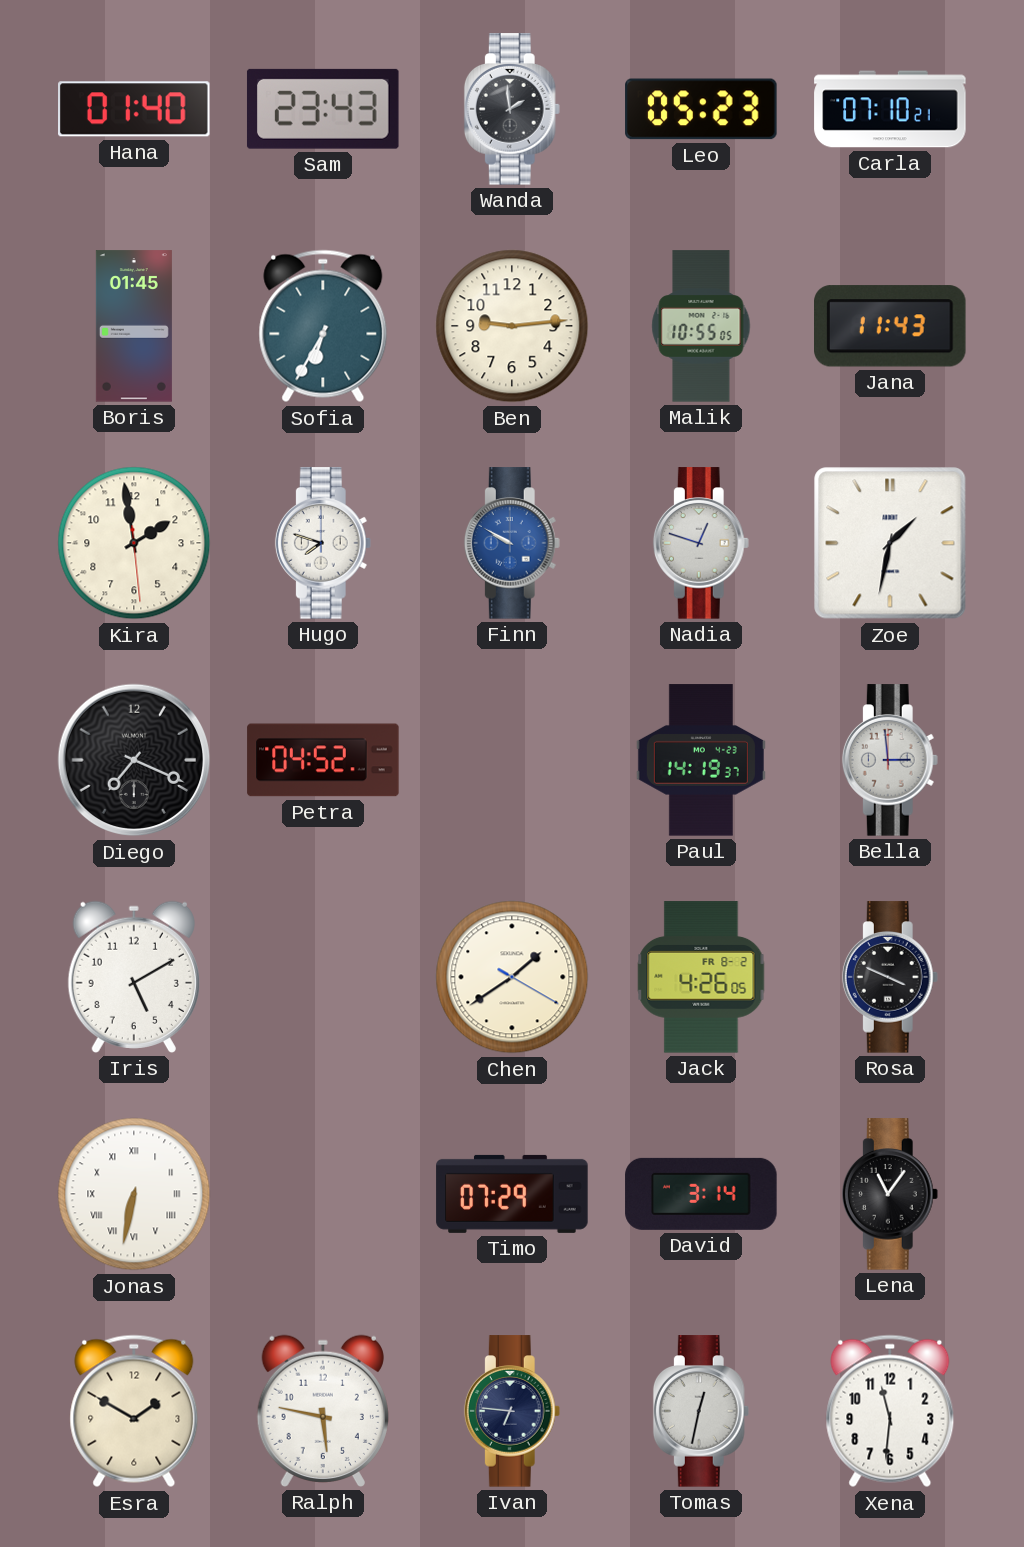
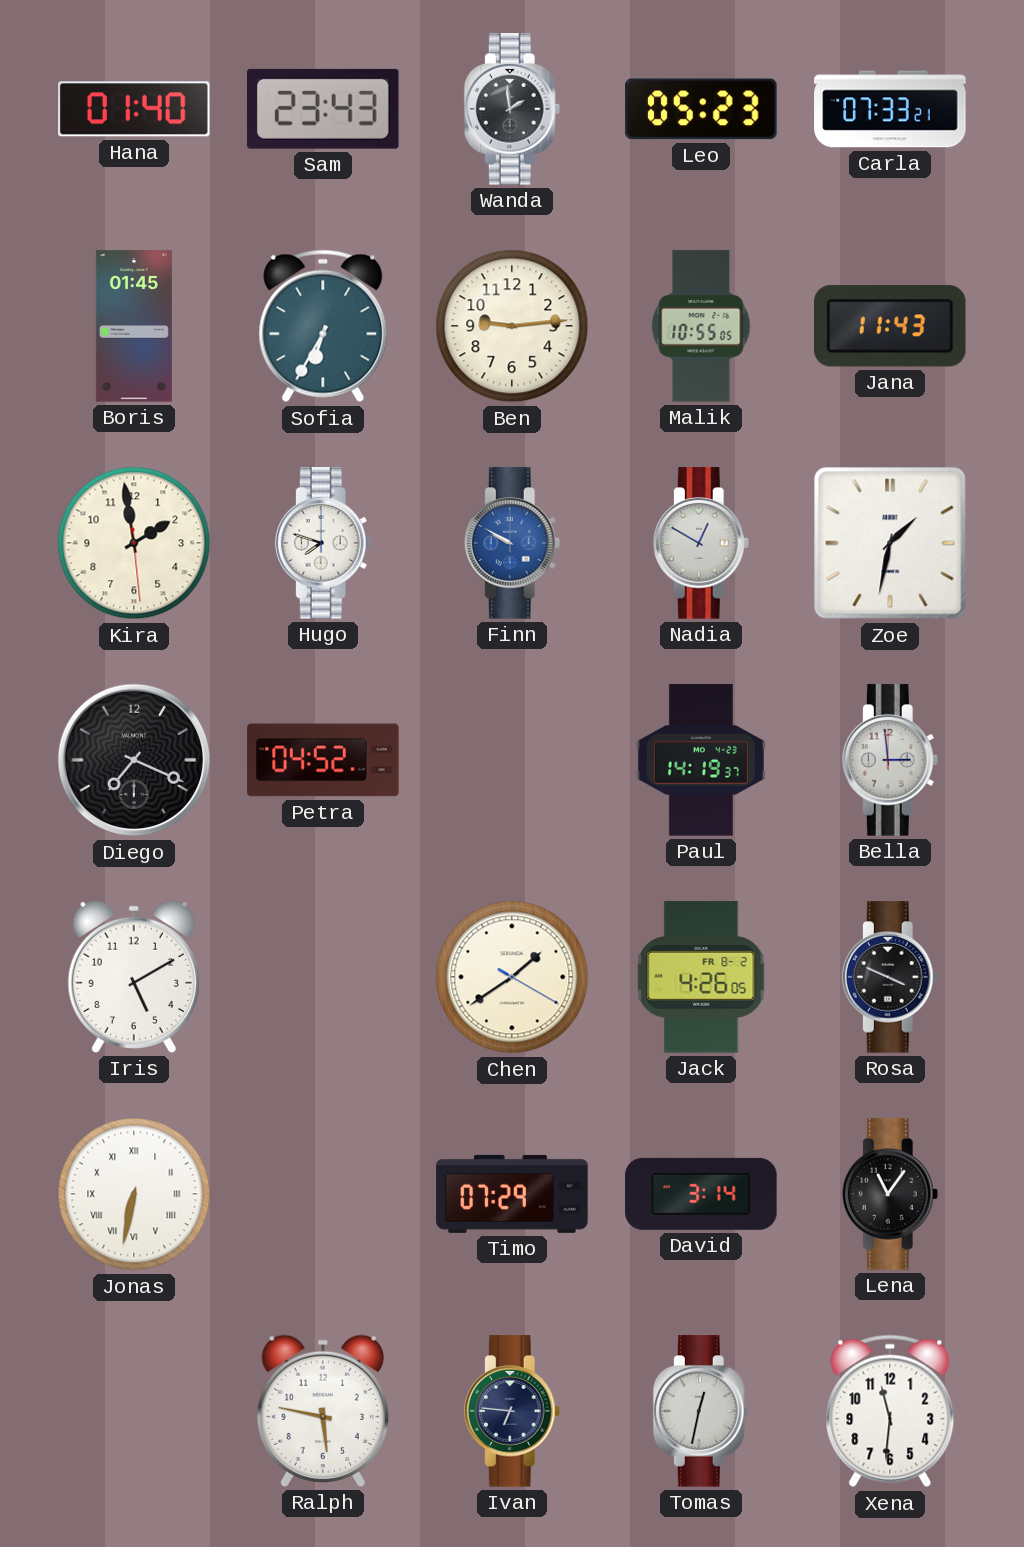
Carla: 07:10 -> 07:33 (890, 109)
Nadia: 12:48 -> 12:50 (701, 543)
Esra: 1:50 -> none (134, 1411)
